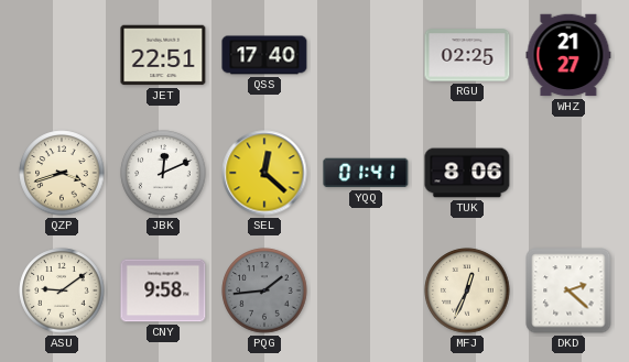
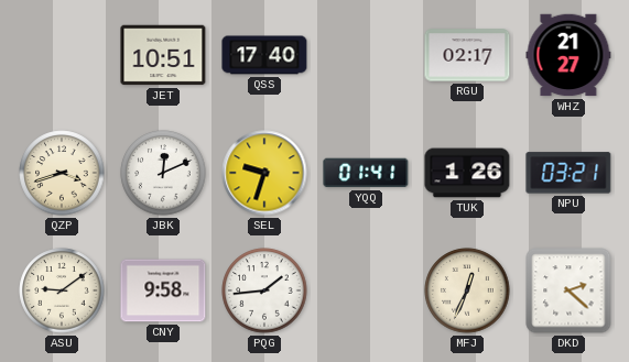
JET: 22:51 -> 10:51 (163, 55)
RGU: 02:25 -> 02:17 (467, 55)
SEL: 12:22 -> 9:33 (264, 173)
TUK: 8:06 -> 1:26 (467, 173)
NPU: none -> 03:21 (568, 173)
PQG dial: grey -> white (264, 290)
